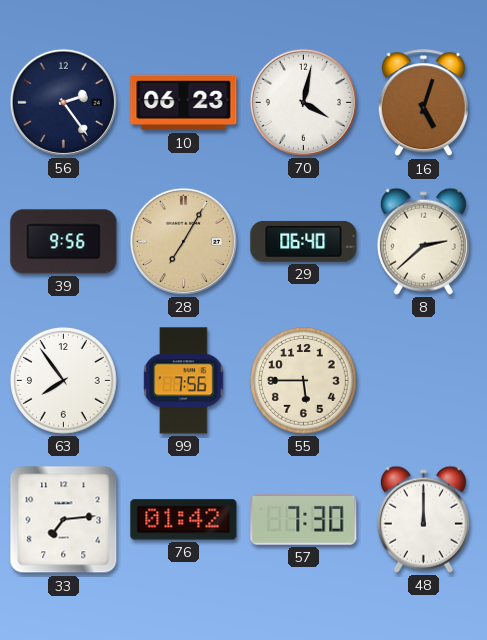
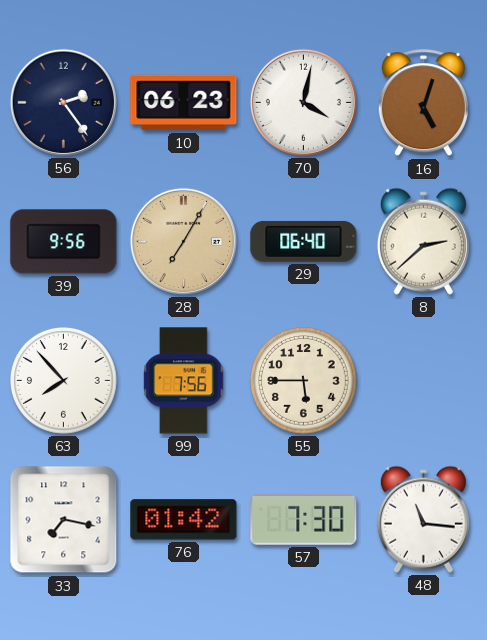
63: 7:54 -> 7:53 (64, 381)
33: 7:14 -> 7:17 (64, 520)
48: 12:00 -> 11:16 (423, 519)
